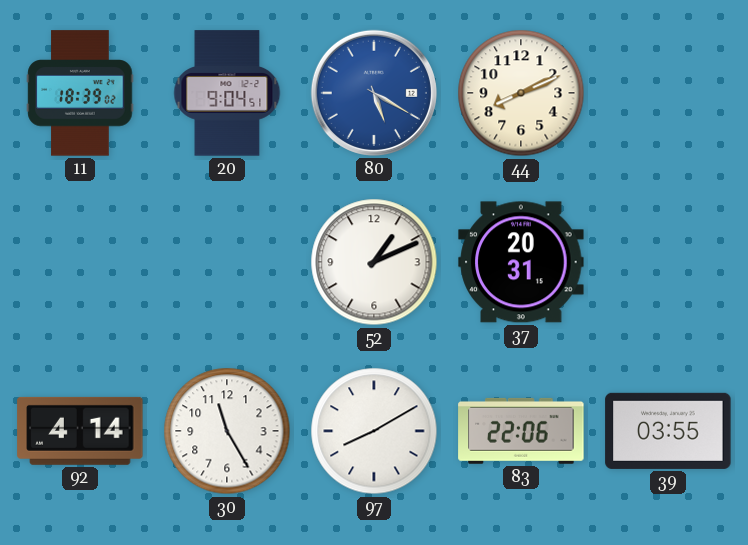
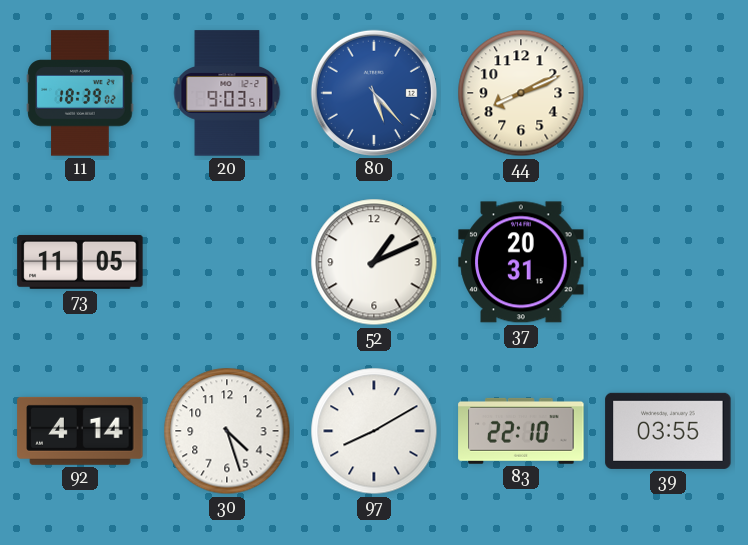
20: 9:04 -> 9:03 (227, 93)
80: 5:20 -> 5:23 (374, 93)
73: none -> 11:05 (80, 262)
30: 11:25 -> 4:27 (227, 431)
83: 22:06 -> 22:10 (521, 431)
